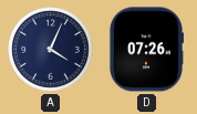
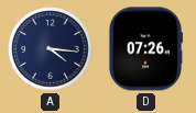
A: 4:04 -> 4:16 (51, 49)
